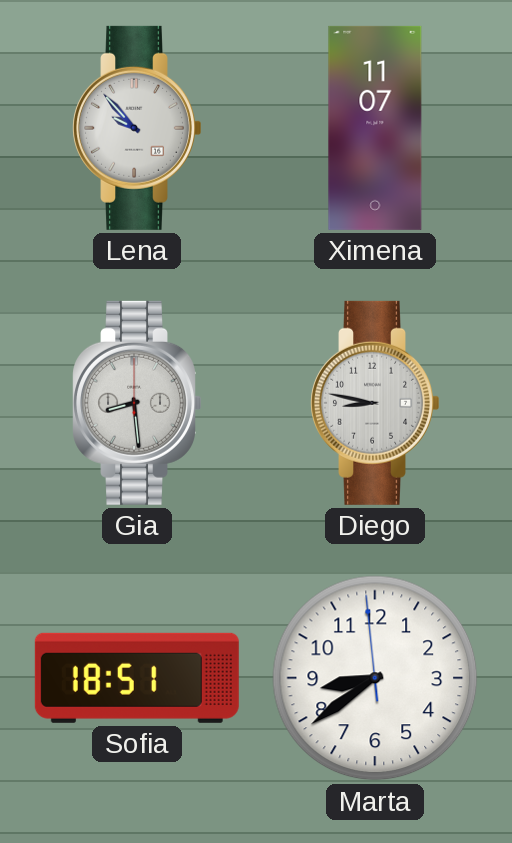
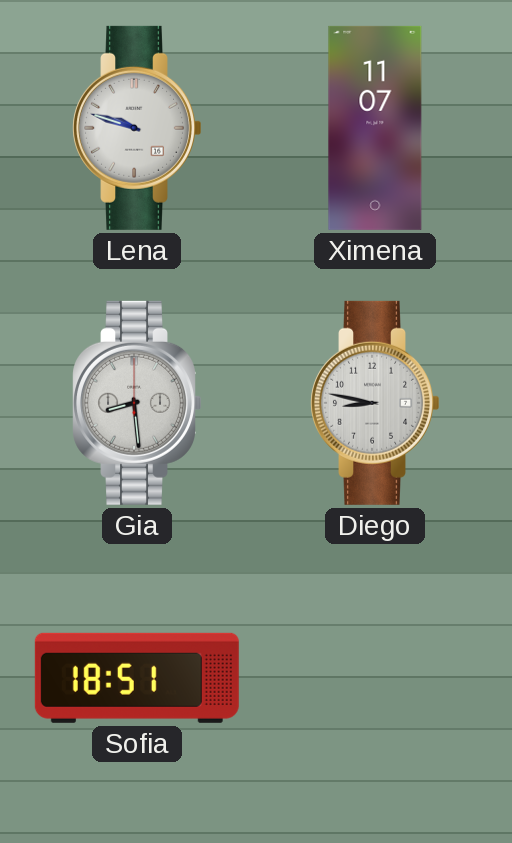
Lena: 9:53 -> 9:48 (136, 128)
Marta: 8:38 -> none (375, 678)
